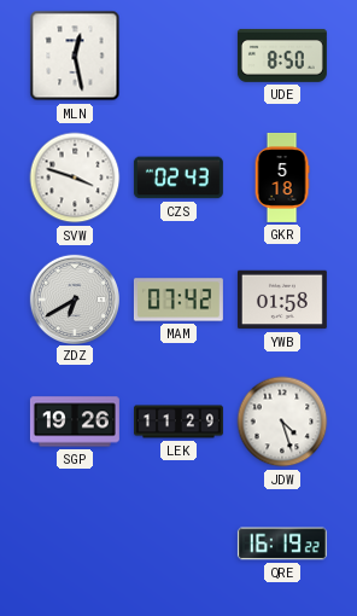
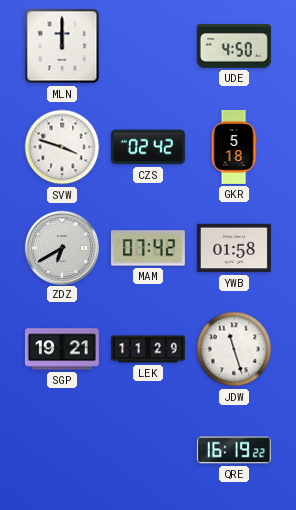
MLN: 12:28 -> 12:00 (62, 46)
UDE: 8:50 -> 4:50 (234, 46)
CZS: 02:43 -> 02:42 (148, 147)
SGP: 19:26 -> 19:21 (62, 349)
JDW: 4:27 -> 11:27 (234, 349)
